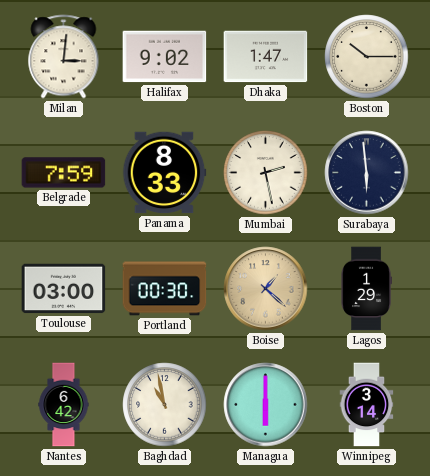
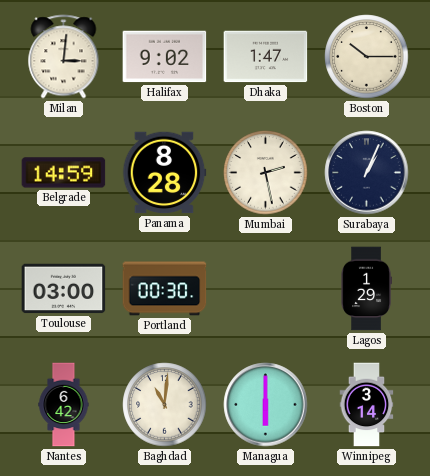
Belgrade: 7:59 -> 14:59 (64, 173)
Panama: 8:33 -> 8:28 (164, 173)
Surabaya: 5:59 -> 1:04 (367, 173)
Boise: 1:22 -> none (266, 289)
Baghdad: 10:58 -> 11:01 (165, 405)
